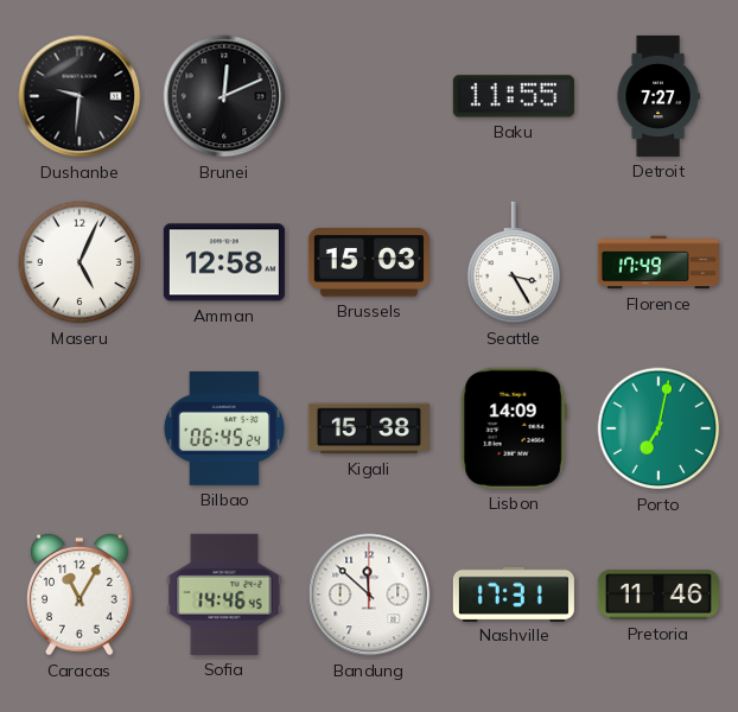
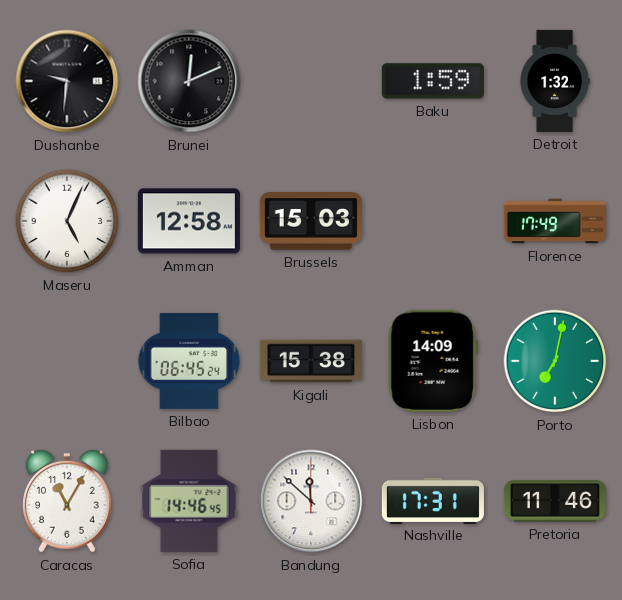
Baku: 11:55 -> 1:59 (433, 81)
Detroit: 7:27 -> 1:32 (555, 81)
Seattle: 3:25 -> none (514, 262)
